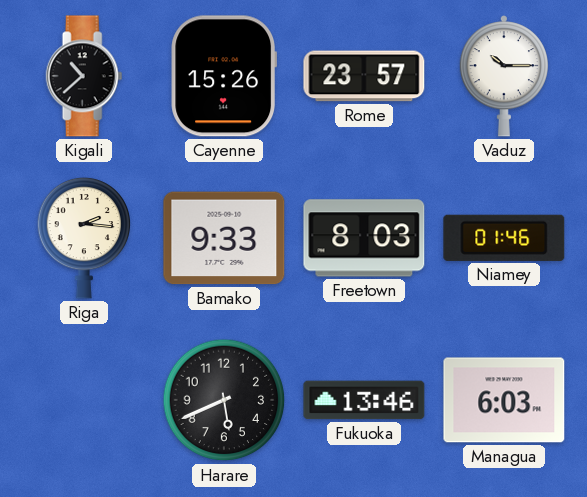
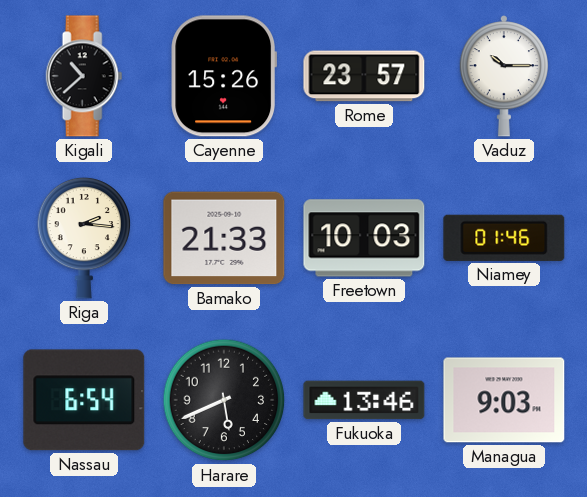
Bamako: 9:33 -> 21:33 (224, 238)
Freetown: 8:03 -> 10:03 (364, 238)
Nassau: none -> 6:54 (84, 400)
Managua: 6:03 -> 9:03 (504, 400)
